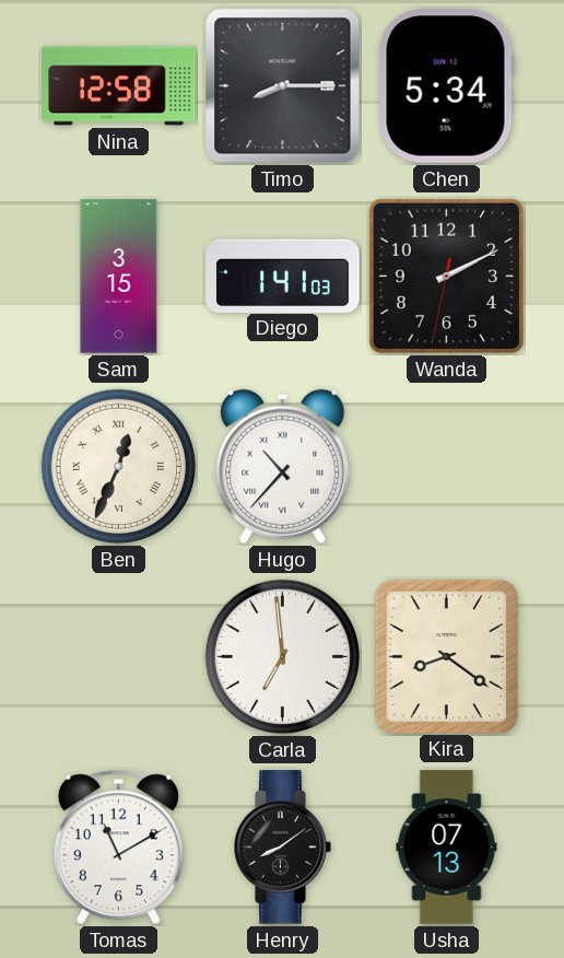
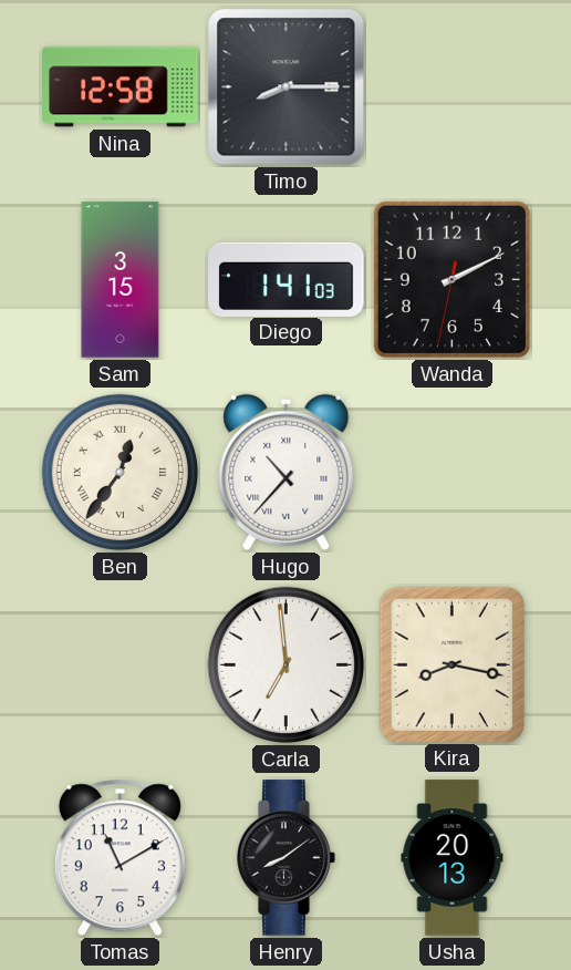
Chen: 5:34 -> none (446, 86)
Ben: 12:34 -> 12:36 (121, 473)
Kira: 8:21 -> 8:17 (451, 664)
Usha: 07:13 -> 20:13 (453, 858)
